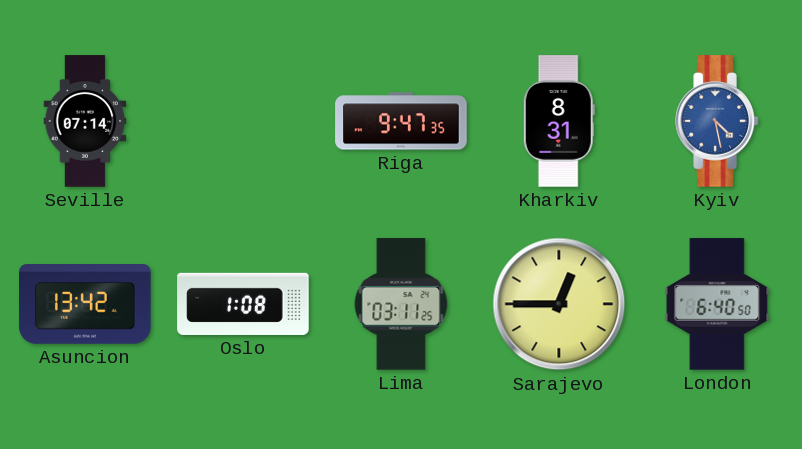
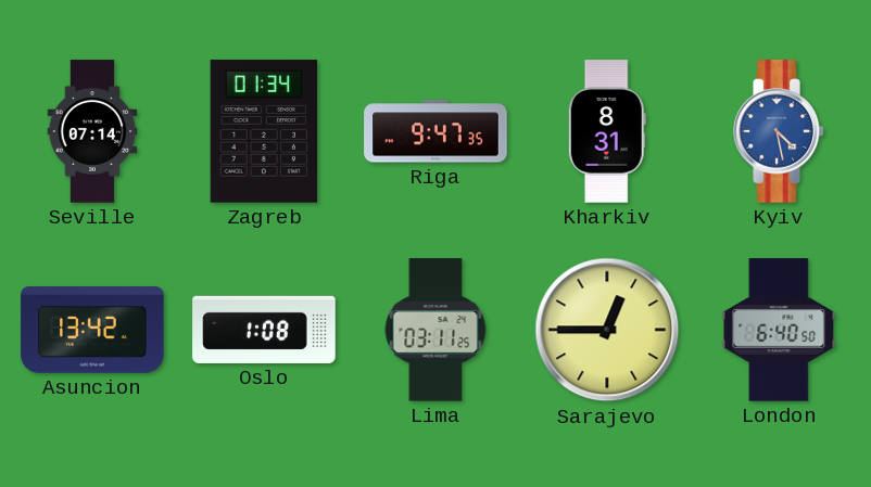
Zagreb: none -> 01:34 (264, 131)
